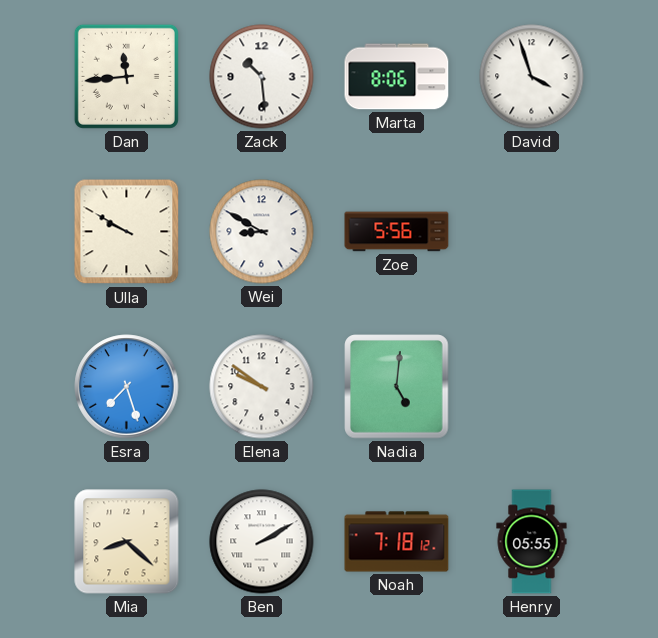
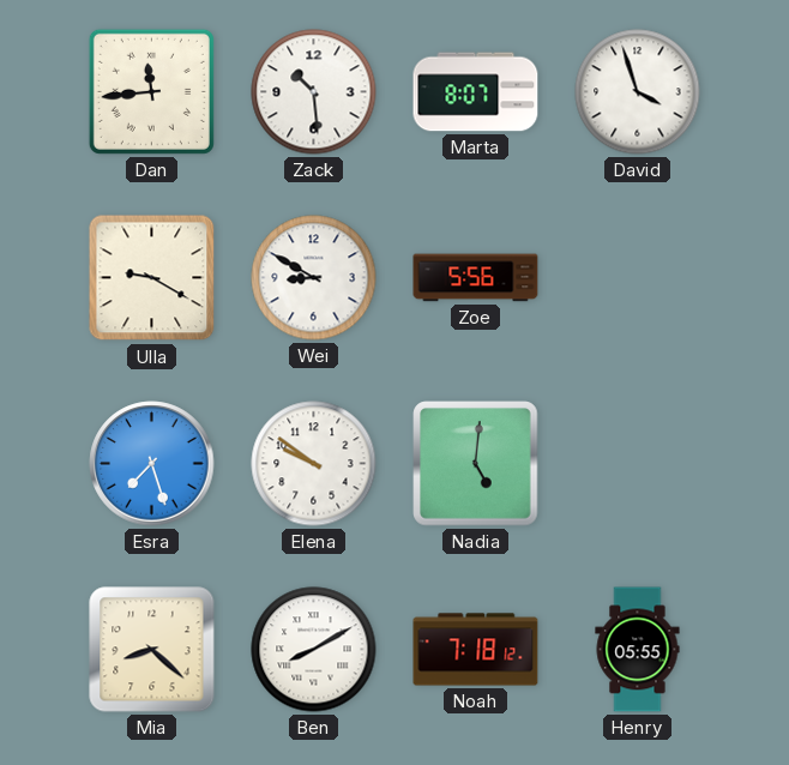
Marta: 8:06 -> 8:07 (476, 92)
Ulla: 9:50 -> 9:20 (152, 278)
Ben: 2:10 -> 8:10 (314, 650)
